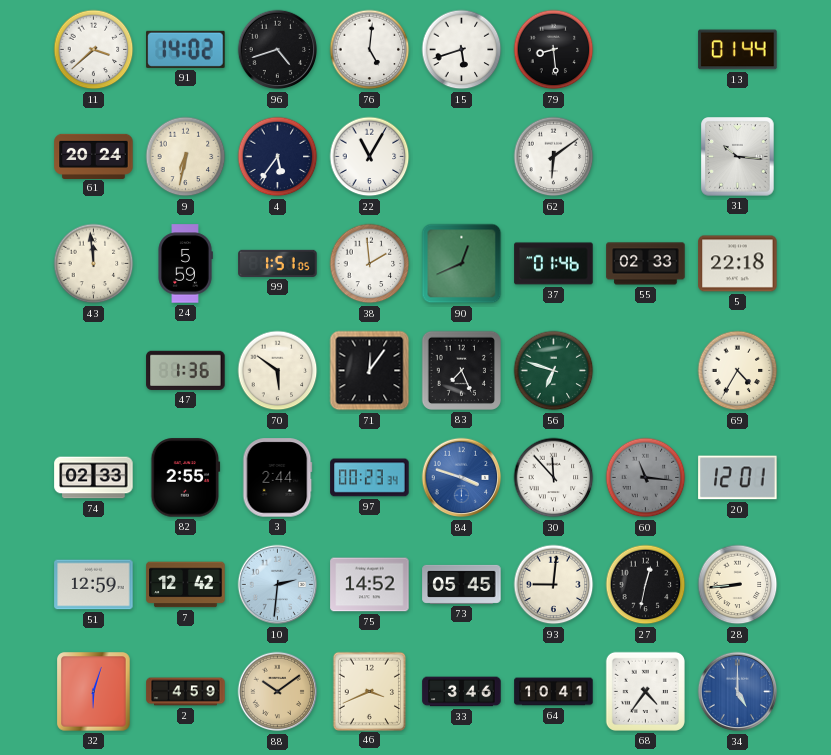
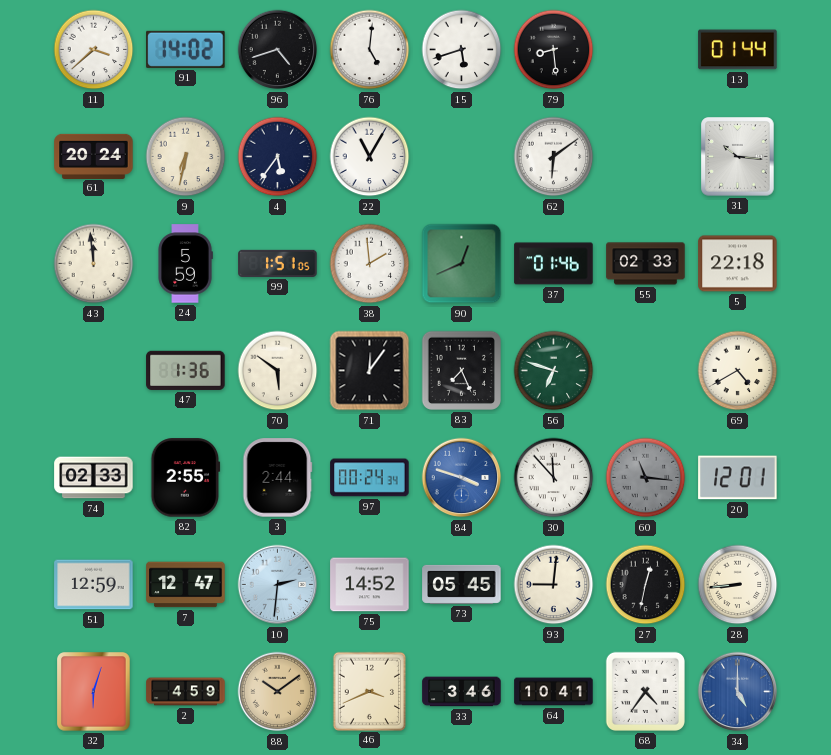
69: 4:35 -> 4:40 (738, 371)
97: 00:23 -> 00:24 (370, 478)
7: 12:42 -> 12:47 (186, 585)
